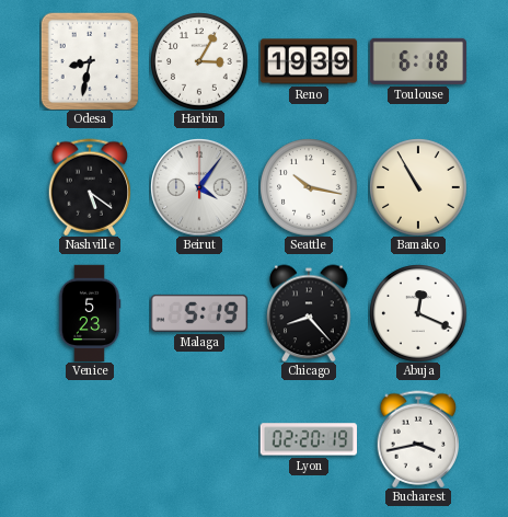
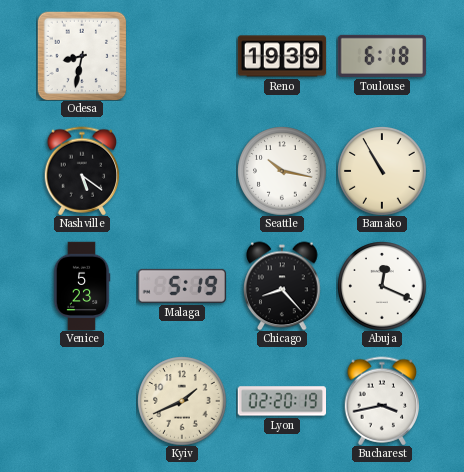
Harbin: 3:05 -> none (199, 61)
Beirut: 4:06 -> none (199, 187)
Kyiv: none -> 1:41 (182, 401)
